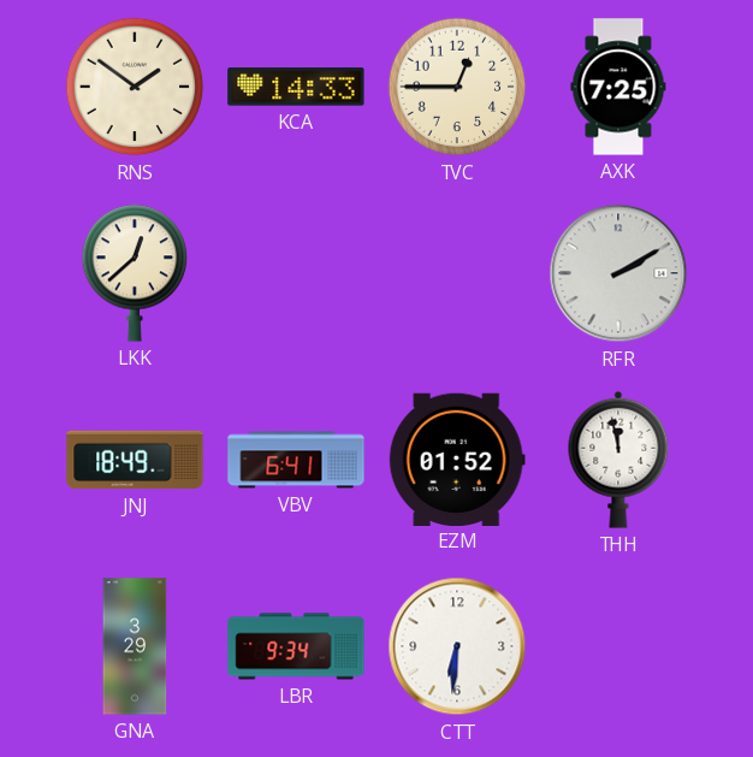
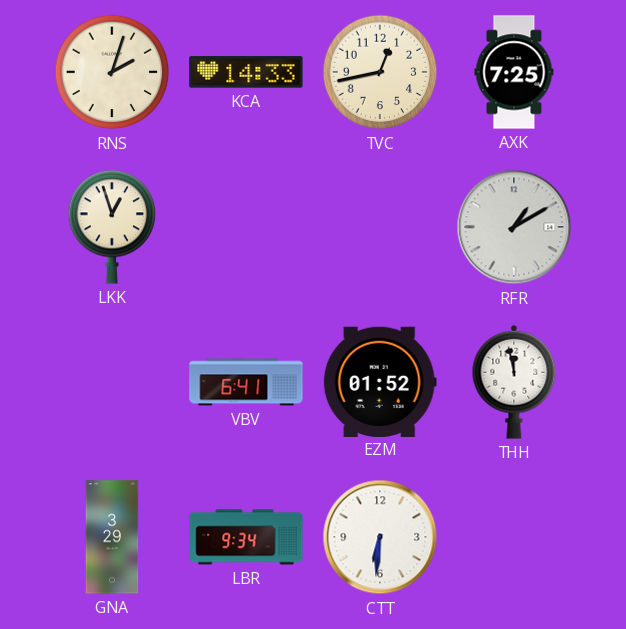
RNS: 1:51 -> 2:03 (112, 72)
TVC: 12:45 -> 12:43 (380, 72)
LKK: 12:38 -> 12:57 (112, 227)
RFR: 2:10 -> 1:10 (514, 227)
JNJ: 18:49 -> none (135, 460)
